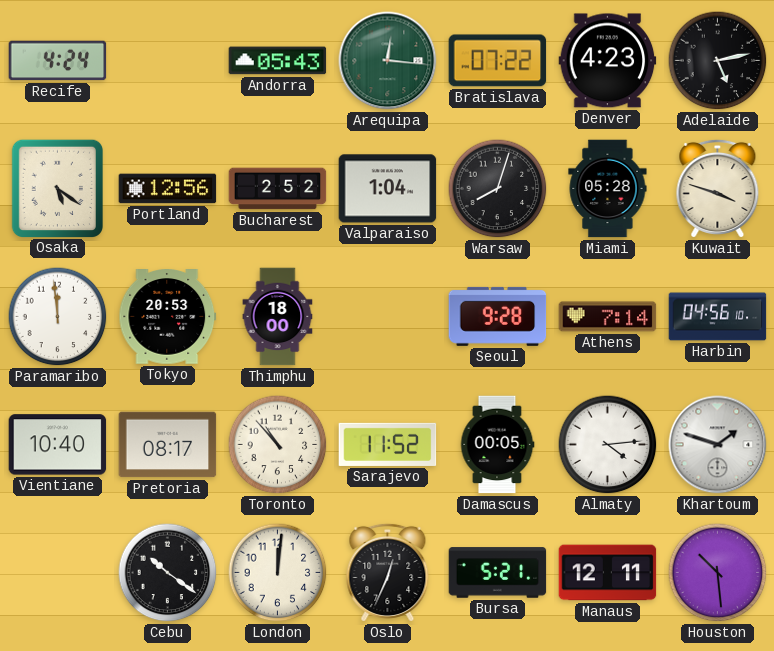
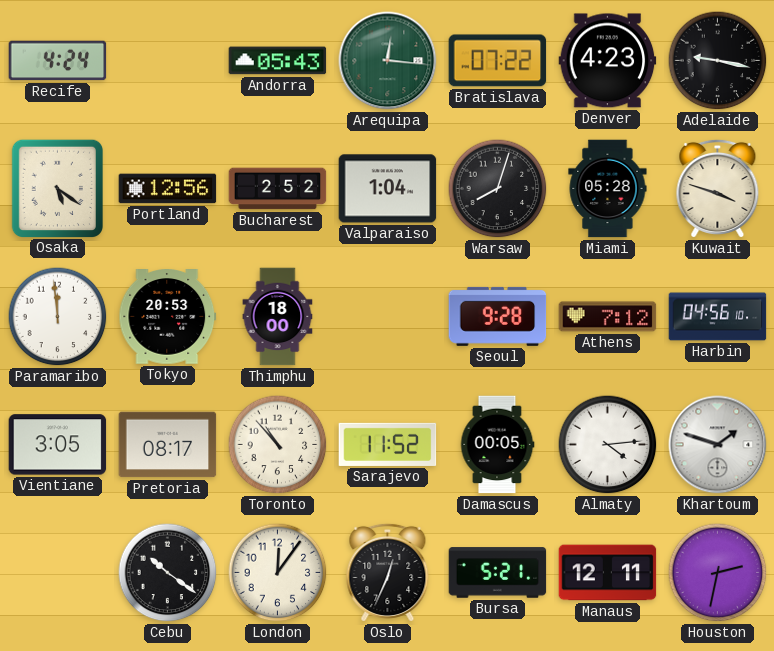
Adelaide: 5:13 -> 9:17 (718, 61)
Athens: 7:14 -> 7:12 (608, 317)
Vientiane: 10:40 -> 3:05 (58, 445)
London: 12:01 -> 12:06 (278, 573)
Houston: 10:29 -> 2:32 (718, 573)
